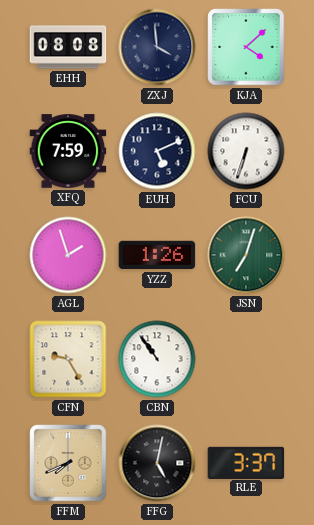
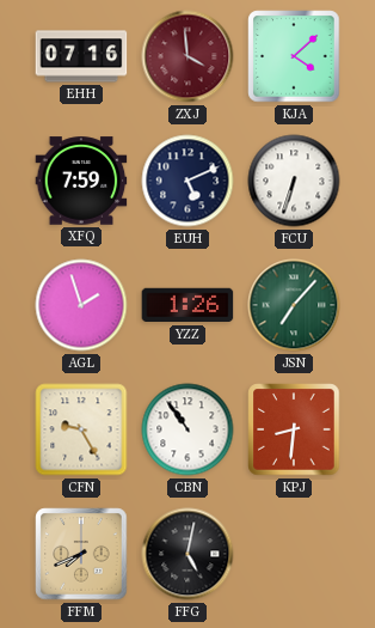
EHH: 08:08 -> 07:16 (81, 56)
ZXJ dial: navy -> burgundy (187, 56)
JSN: 7:03 -> 7:07 (294, 305)
KPJ: none -> 8:31 (294, 429)
RLE: 3:37 -> none (246, 462)
